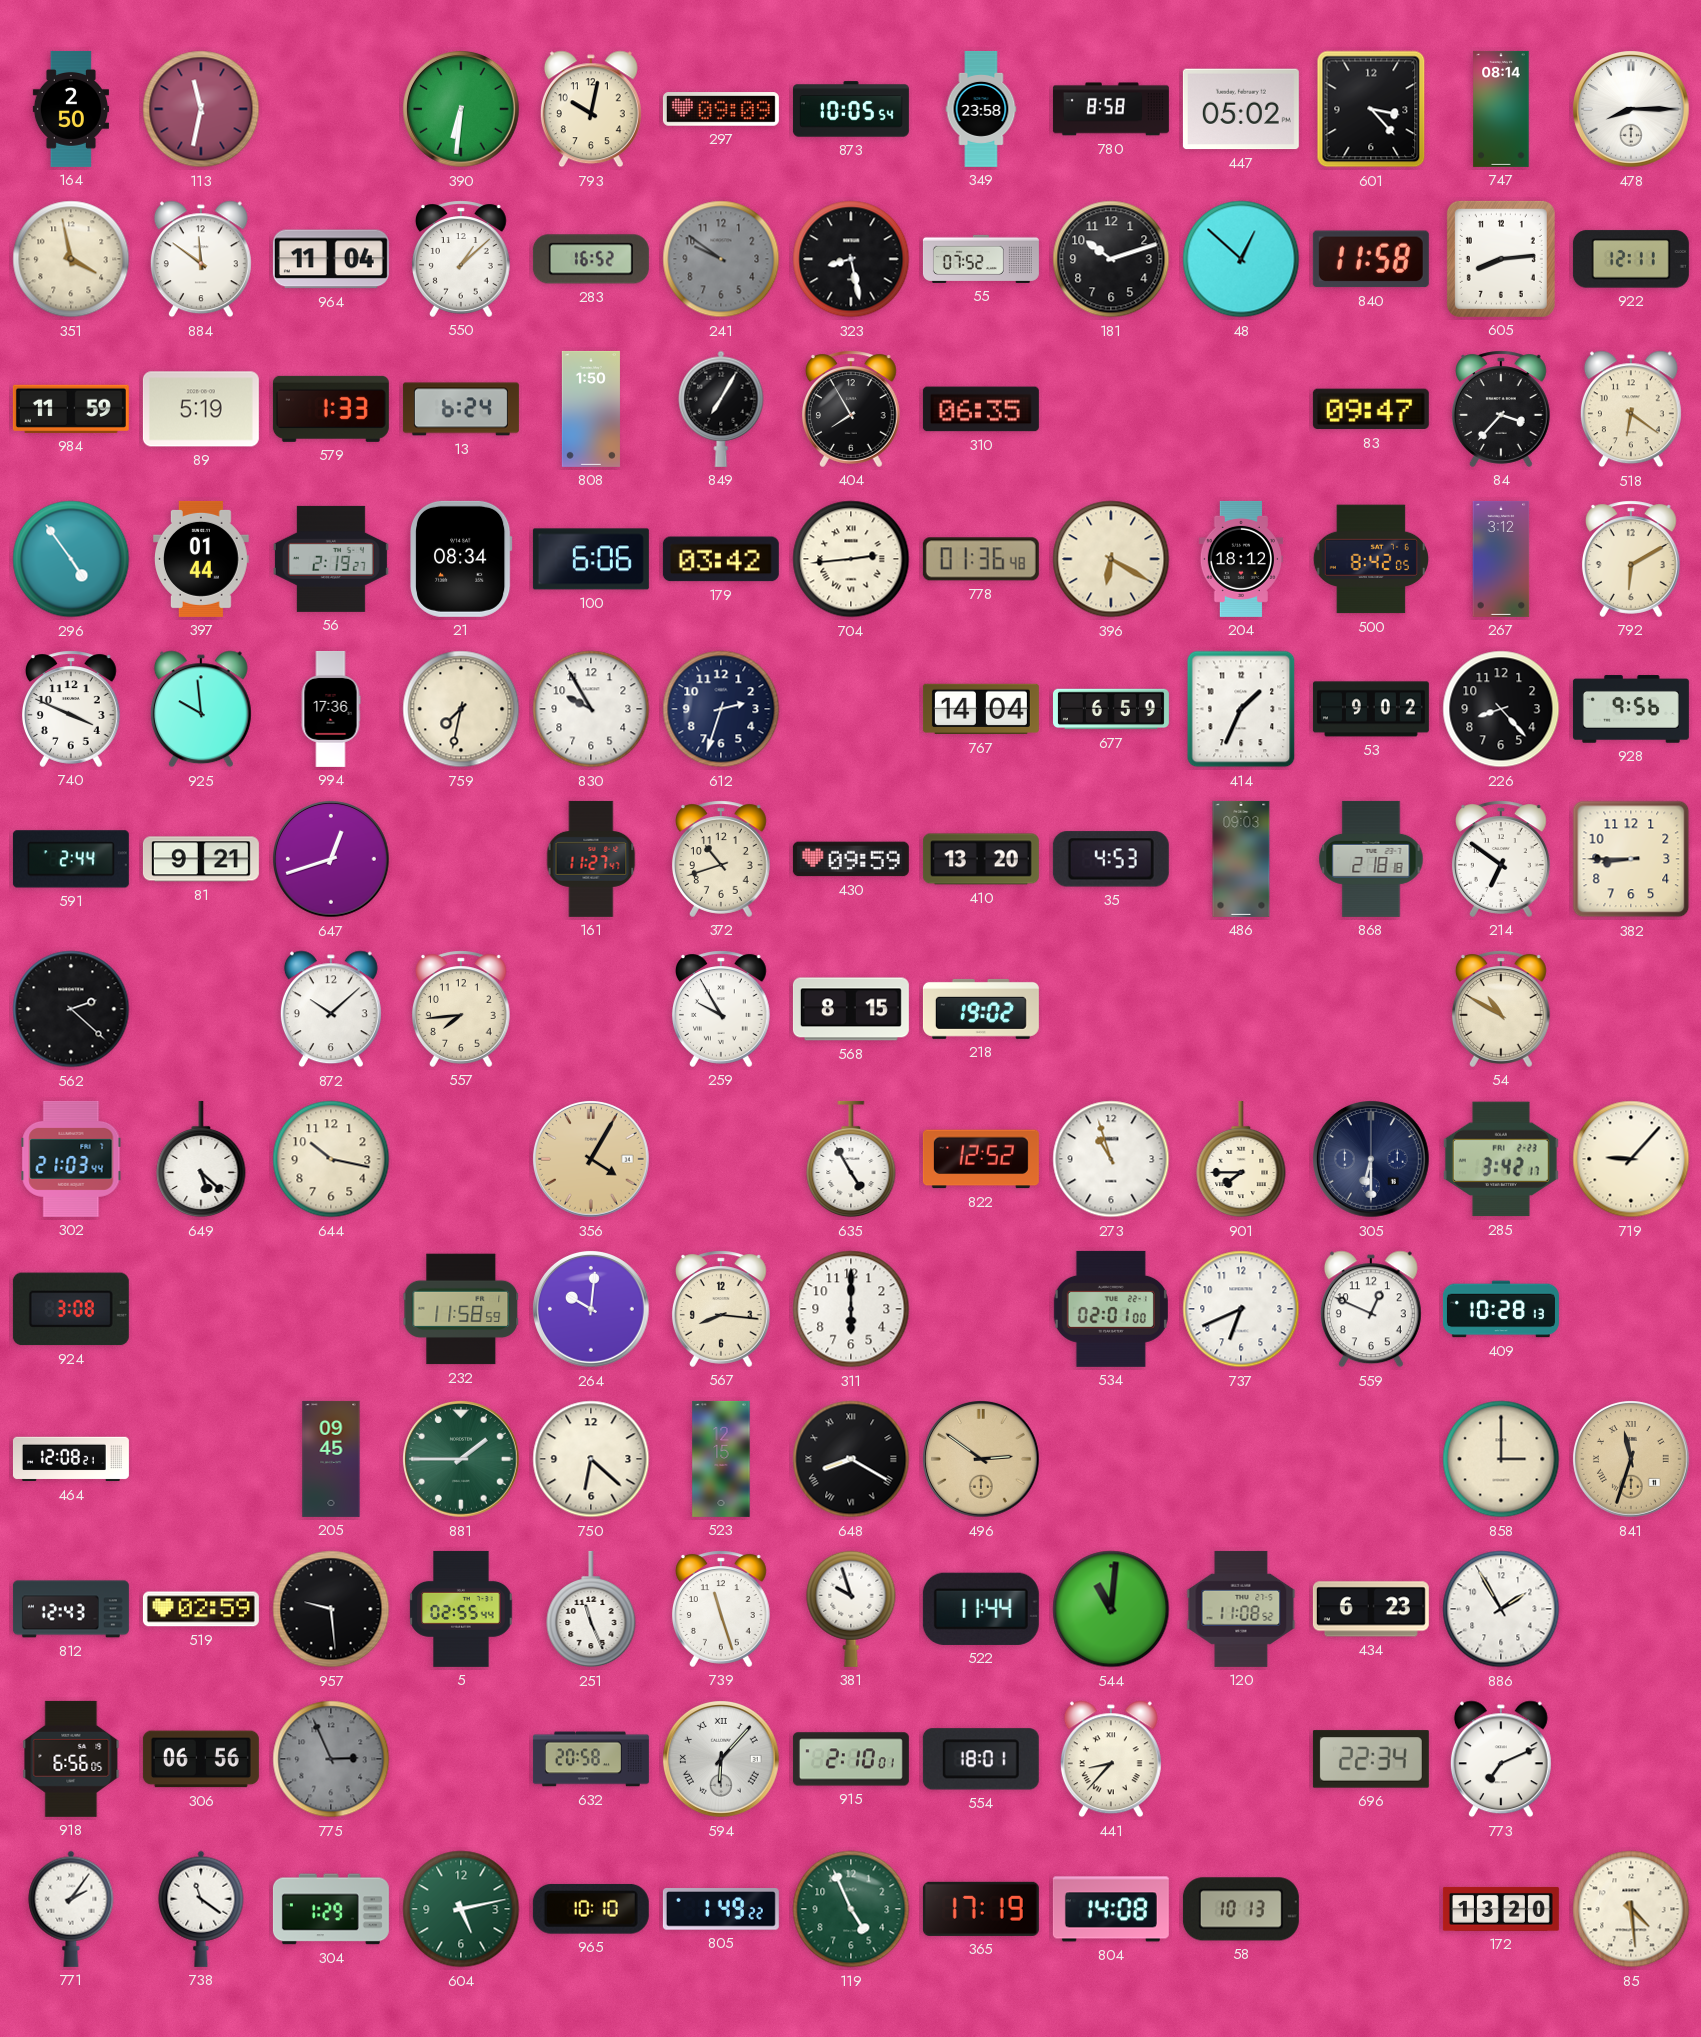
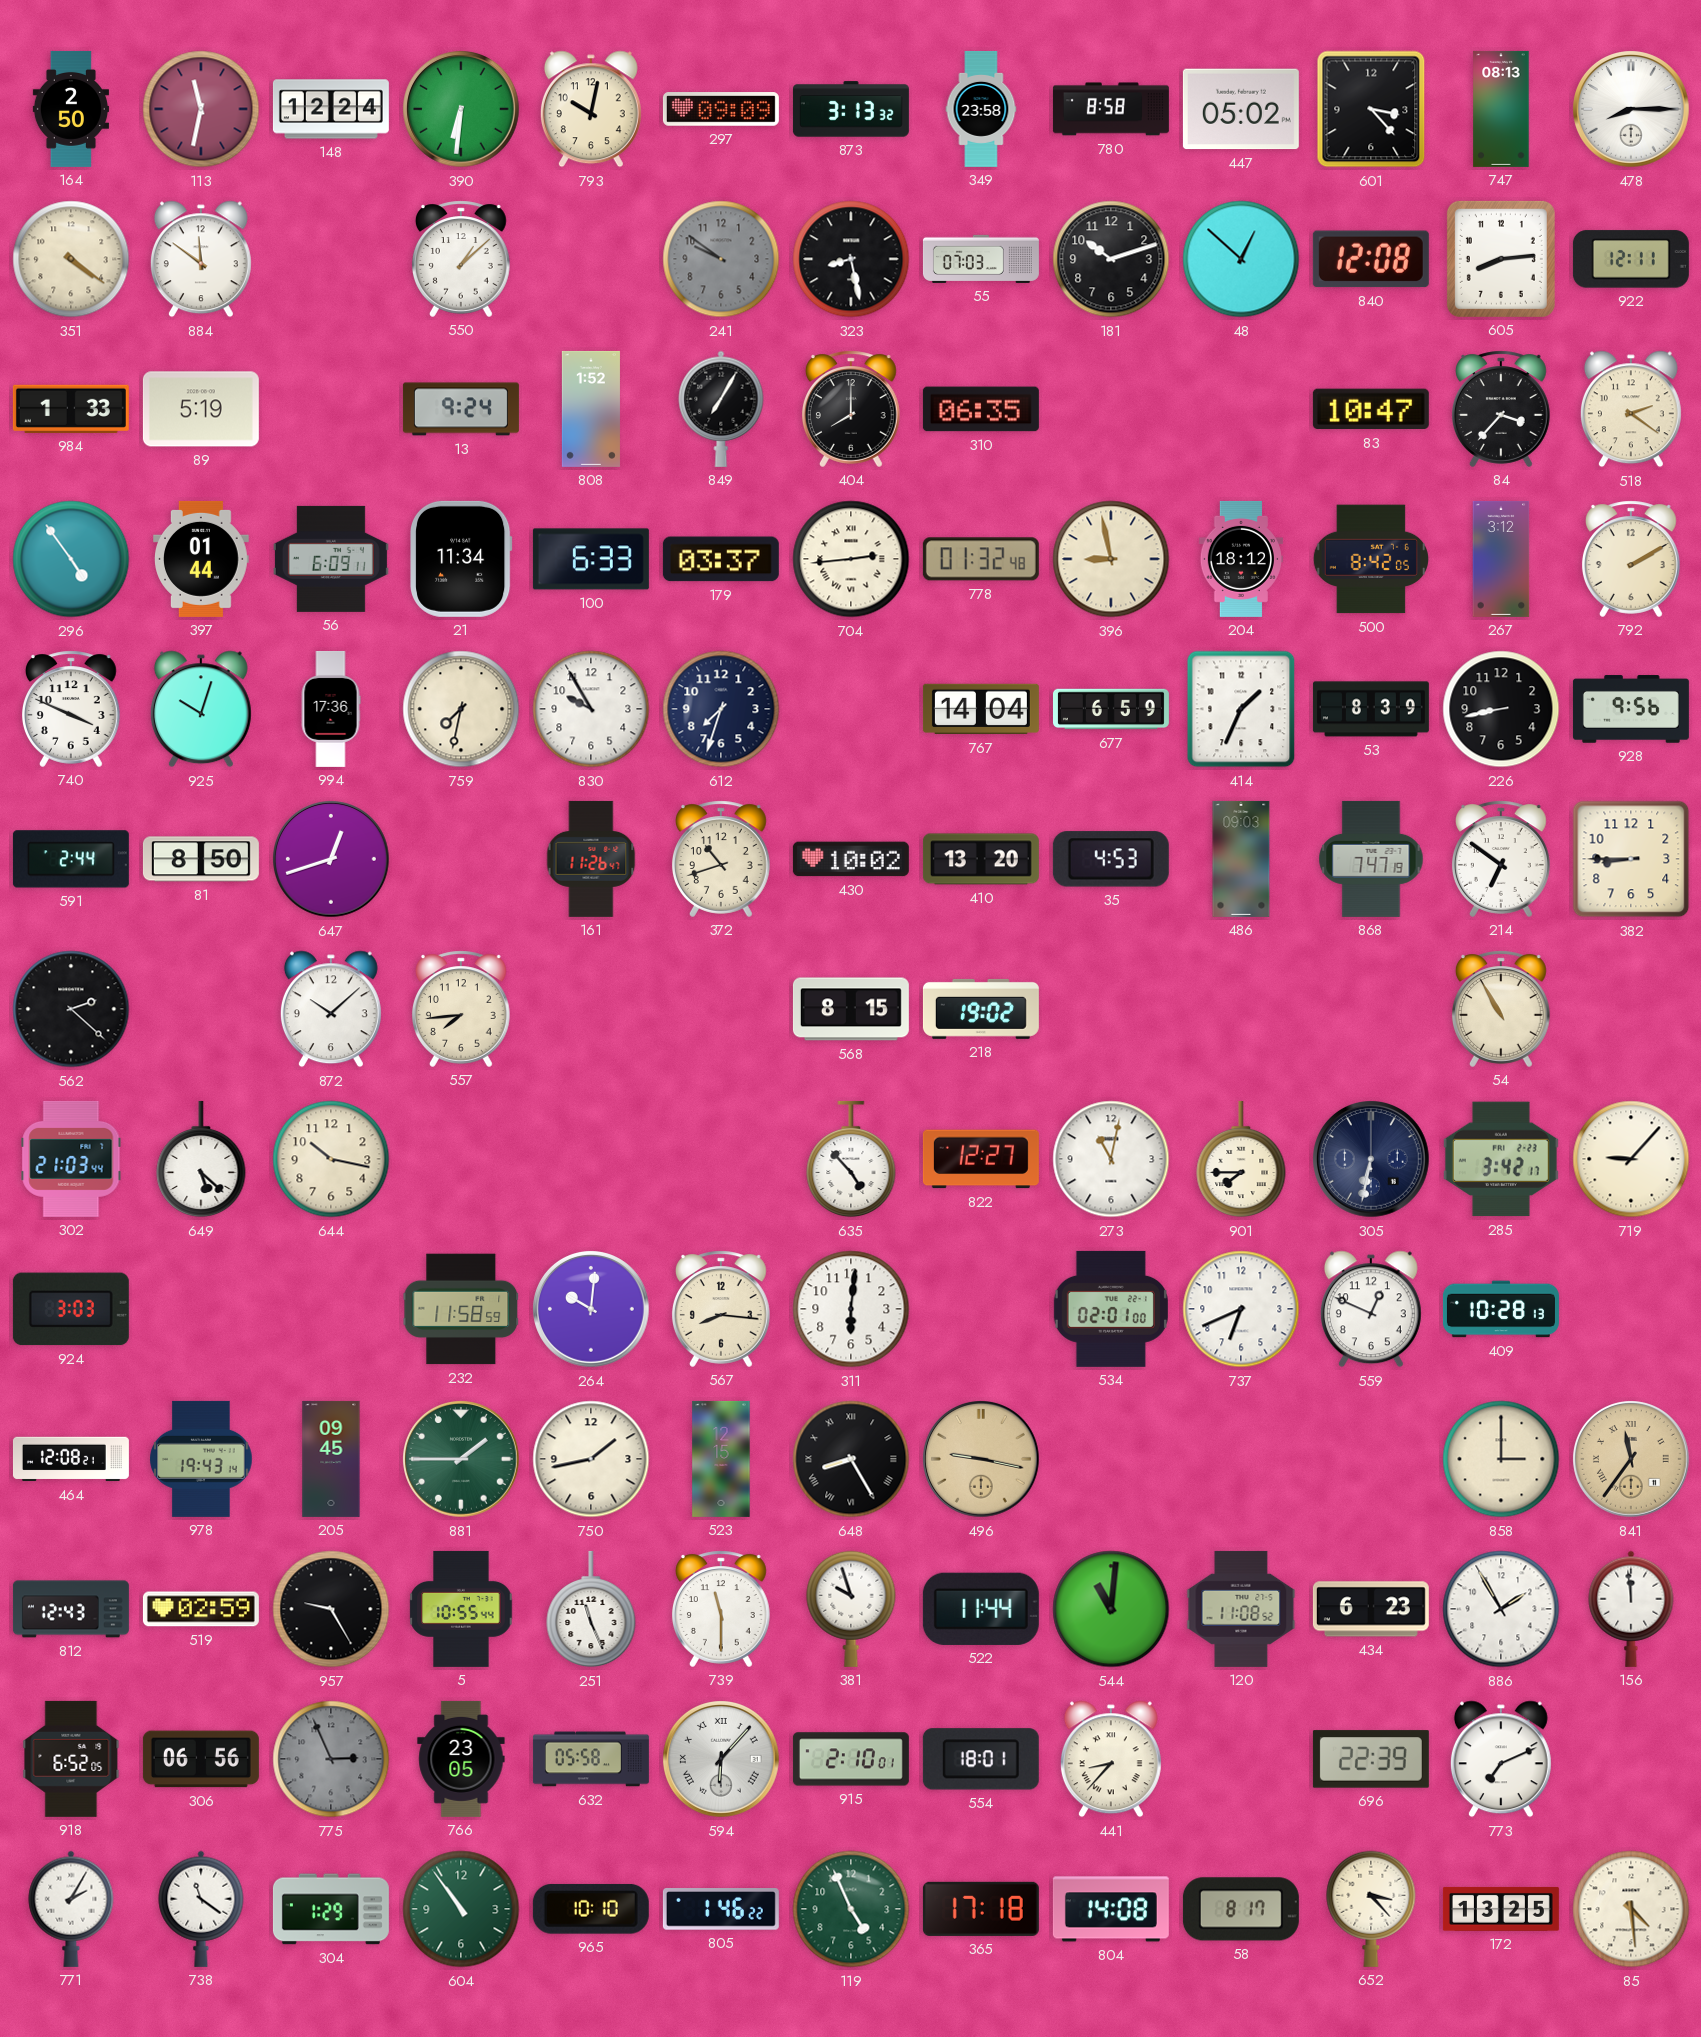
148: none -> 12:24 (331, 109)
873: 10:05 -> 3:13 (851, 109)
747: 08:14 -> 08:13 (1501, 109)
351: 3:58 -> 4:21 (71, 259)
964: 11:04 -> none (331, 259)
283: 16:52 -> none (591, 259)
55: 07:52 -> 07:03 (981, 259)
840: 11:58 -> 12:08 (1371, 259)
984: 11:59 -> 1:33 (71, 409)
579: 1:33 -> none (331, 409)
13: 6:24 -> 9:24 (461, 409)
808: 1:50 -> 1:52 (591, 409)
404: 7:55 -> 8:00 (851, 409)
83: 09:47 -> 10:47 (1371, 409)
518: 6:21 -> 2:21 (1631, 409)
56: 2:19 -> 6:09 (331, 559)
21: 08:34 -> 11:34 (462, 559)
100: 6:06 -> 6:33 (591, 559)
179: 03:42 -> 03:37 (721, 559)
778: 01:36 -> 01:32 (981, 559)
396: 6:20 -> 8:58 (1111, 559)
792: 6:10 -> 2:10 (1631, 559)
925: 9:59 -> 10:03 (201, 709)
612: 2:33 -> 7:33 (721, 709)
53: 9:02 -> 8:39 (1371, 709)
226: 8:23 -> 8:43 (1501, 709)
81: 9:21 -> 8:50 (201, 859)
161: 11:27 -> 11:26 (591, 859)
430: 09:59 -> 10:02 (851, 859)
868: 2:18 -> 7:47 (1371, 859)
259: 9:55 -> none (721, 1009)
54: 10:50 -> 10:55 (1501, 1009)
356: 4:05 -> none (592, 1160)
635: 4:55 -> 4:53 (851, 1159)
822: 12:52 -> 12:27 (981, 1159)
273: 10:57 -> 11:02 (1111, 1159)
305: 6:30 -> 6:32 (1372, 1160)
924: 3:08 -> 3:03 (71, 1309)
311: 6:00 -> 6:01 (851, 1309)
978: none -> 19:43 (201, 1459)
750: 6:22 -> 1:43 (591, 1459)
648: 8:20 -> 8:25 (851, 1459)
496: 2:51 -> 9:17 (982, 1460)
841: 11:33 -> 11:36 (1632, 1460)
957: 9:29 -> 9:25 (331, 1609)
5: 02:55 -> 10:55 (461, 1609)
739: 11:27 -> 11:30 (721, 1609)
156: none -> 11:59 (1631, 1609)
918: 6:56 -> 6:52 (71, 1759)
766: none -> 23:05 (461, 1759)
632: 20:58 -> 05:58 (591, 1759)
696: 22:34 -> 22:39 (1371, 1759)
771: 2:06 -> 2:05 (71, 1909)
604: 5:13 -> 10:54 (461, 1909)
805: 1:49 -> 1:46 (721, 1910)
365: 17:19 -> 17:18 (981, 1909)
58: 10:13 -> 8:17 (1241, 1909)
652: none -> 3:23 (1371, 1909)
172: 13:20 -> 13:25 (1501, 1909)
